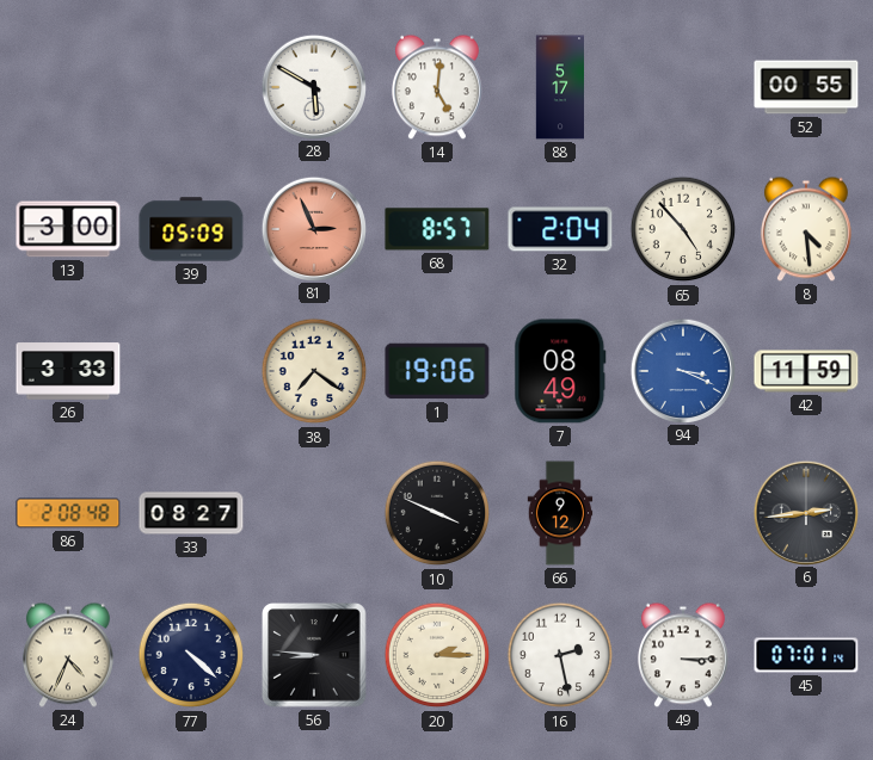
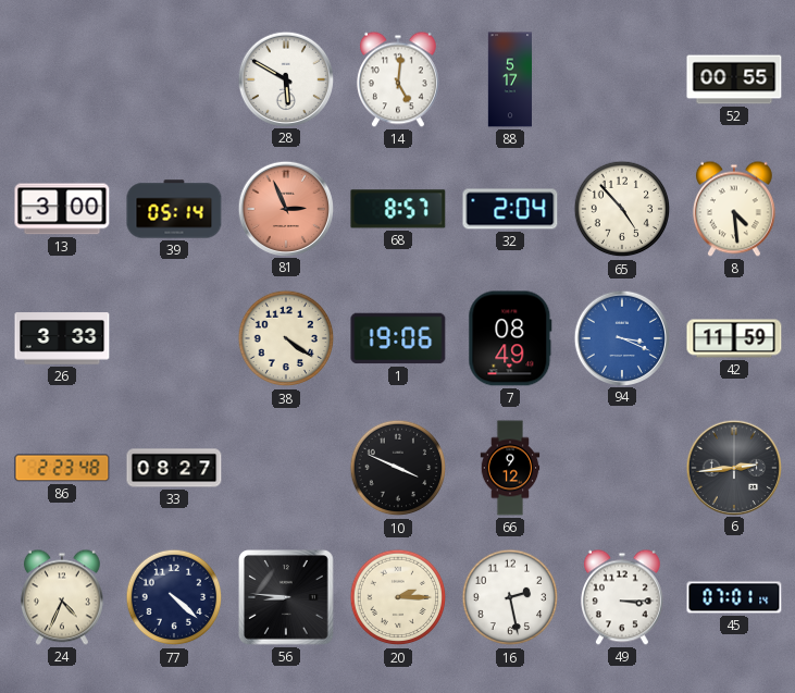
39: 05:09 -> 05:14 (174, 209)
38: 7:21 -> 4:21 (286, 338)
86: 2:08 -> 2:23 (62, 468)
